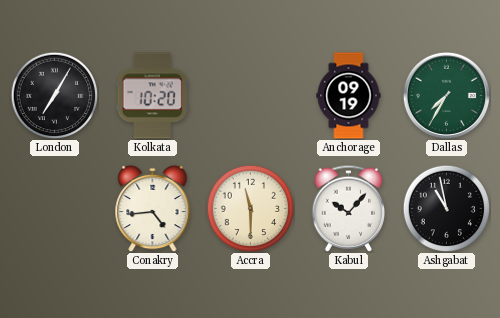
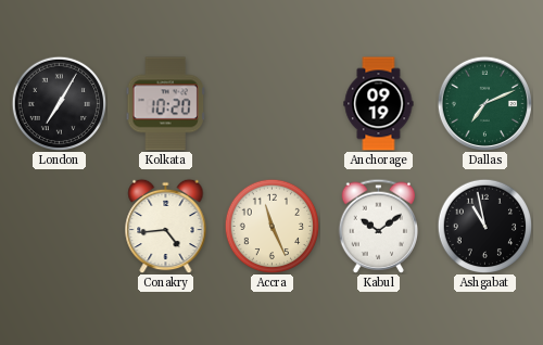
Dallas: 7:35 -> 7:11 (484, 103)
Accra: 11:30 -> 11:26 (271, 226)
Kabul: 10:07 -> 10:09 (379, 226)
